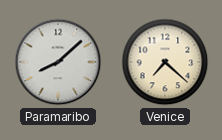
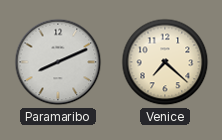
Paramaribo: 8:08 -> 8:11 (58, 62)
